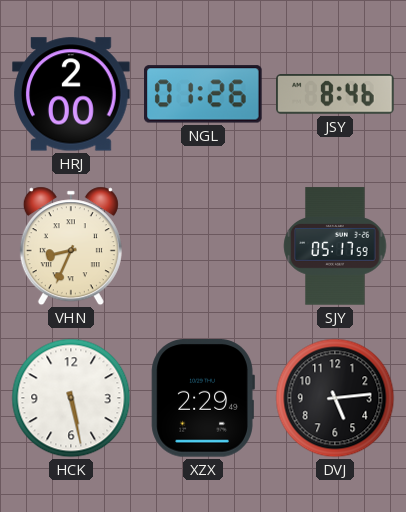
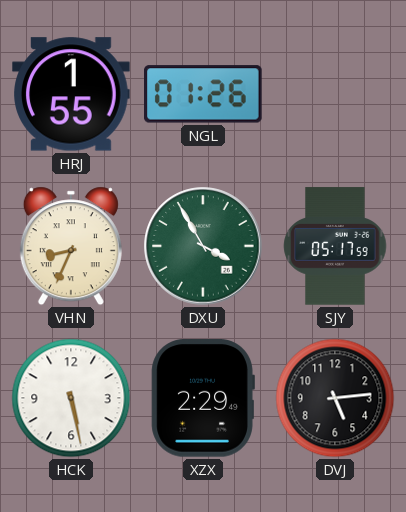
HRJ: 2:00 -> 1:55 (71, 94)
JSY: 8:46 -> none (335, 94)
DXU: none -> 3:55 (203, 246)
